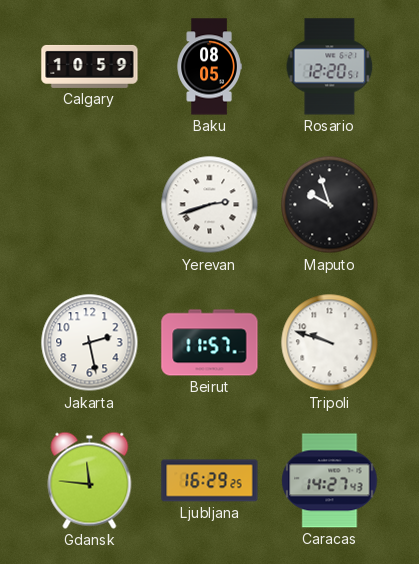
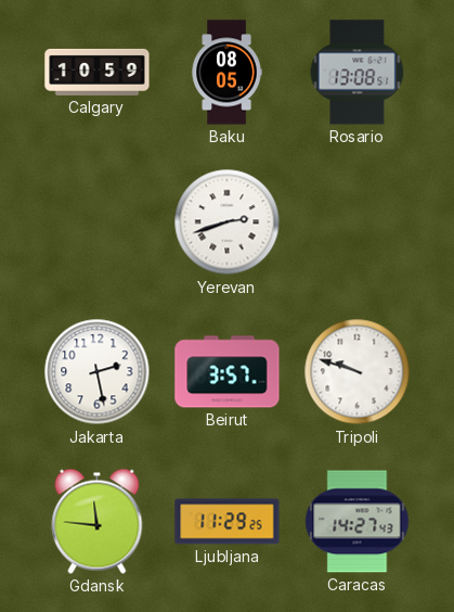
Rosario: 12:20 -> 13:08 (358, 73)
Maputo: 9:57 -> none (330, 205)
Beirut: 11:57 -> 3:57 (228, 372)
Ljubljana: 16:29 -> 11:29 (228, 522)
